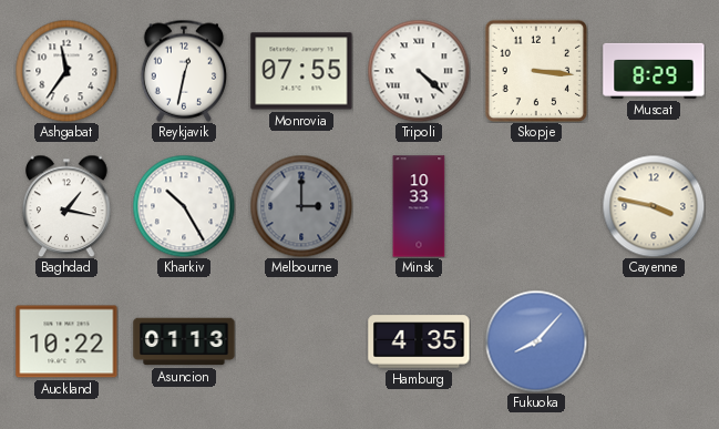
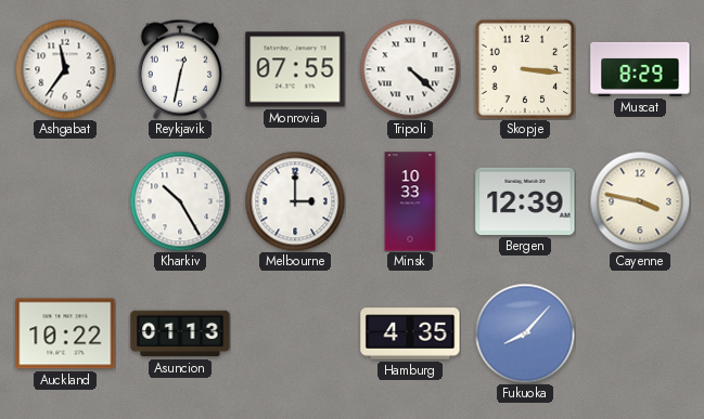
Baghdad: 1:17 -> none (68, 206)
Melbourne dial: grey -> white (295, 201)
Bergen: none -> 12:39 (525, 201)
